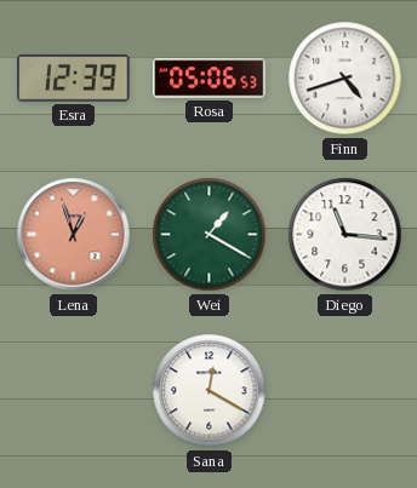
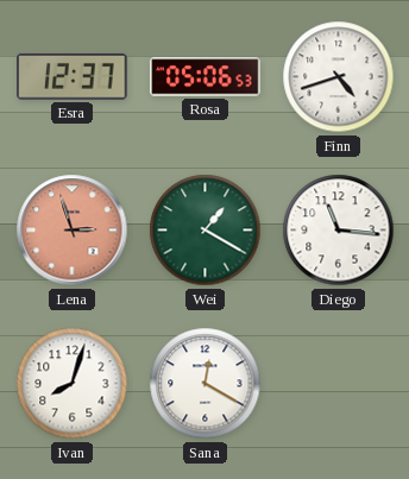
Esra: 12:39 -> 12:37 (73, 76)
Lena: 12:57 -> 2:57 (73, 231)
Ivan: none -> 8:03 (73, 384)
